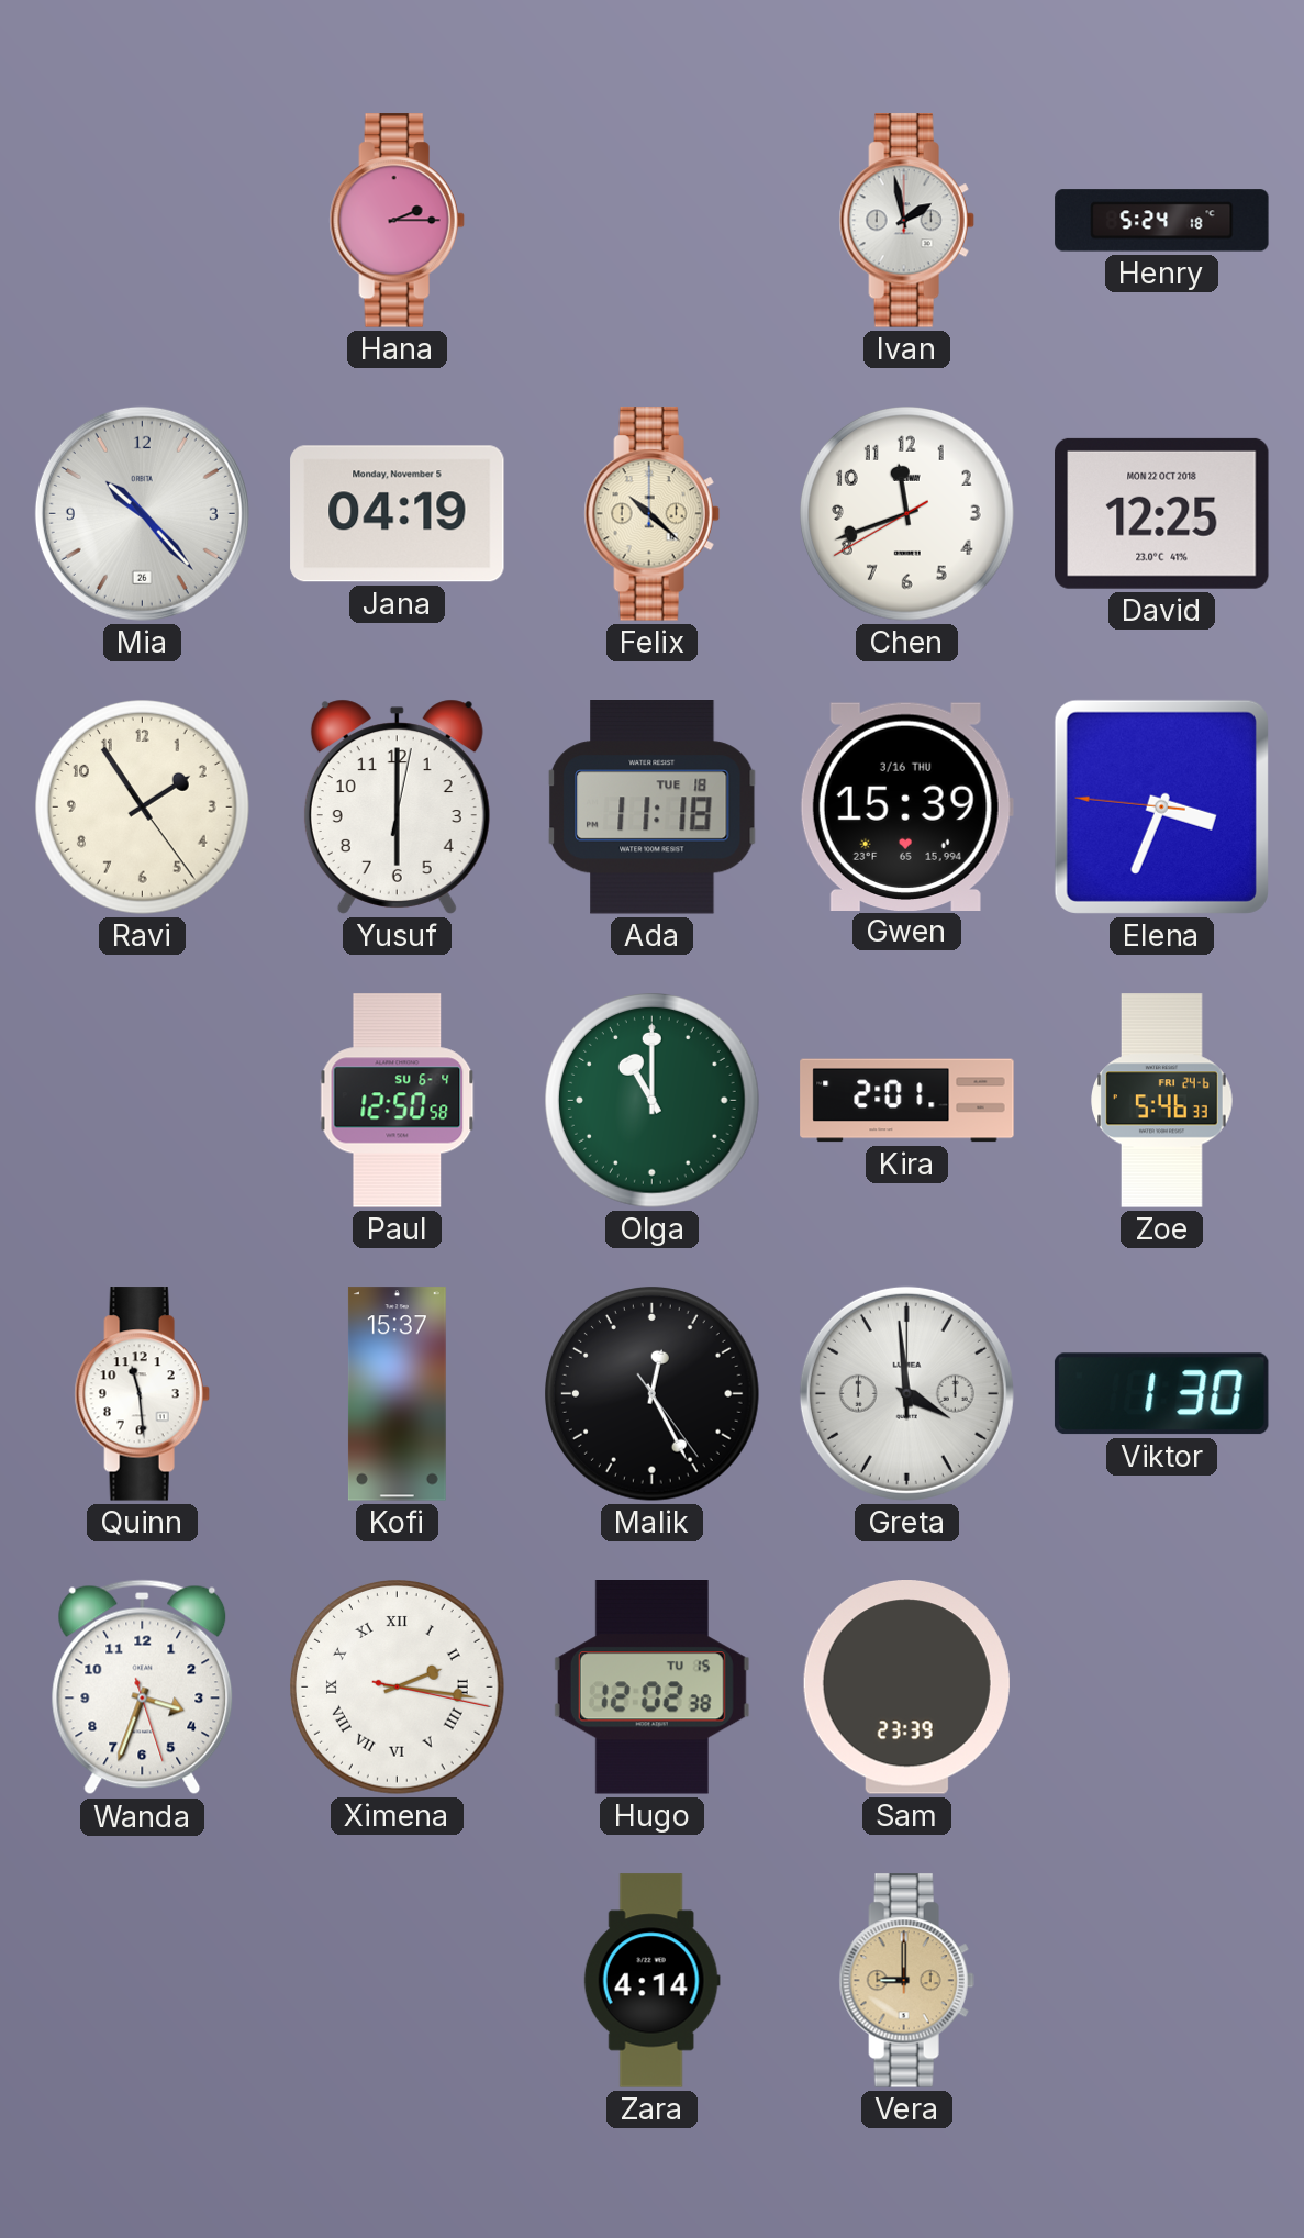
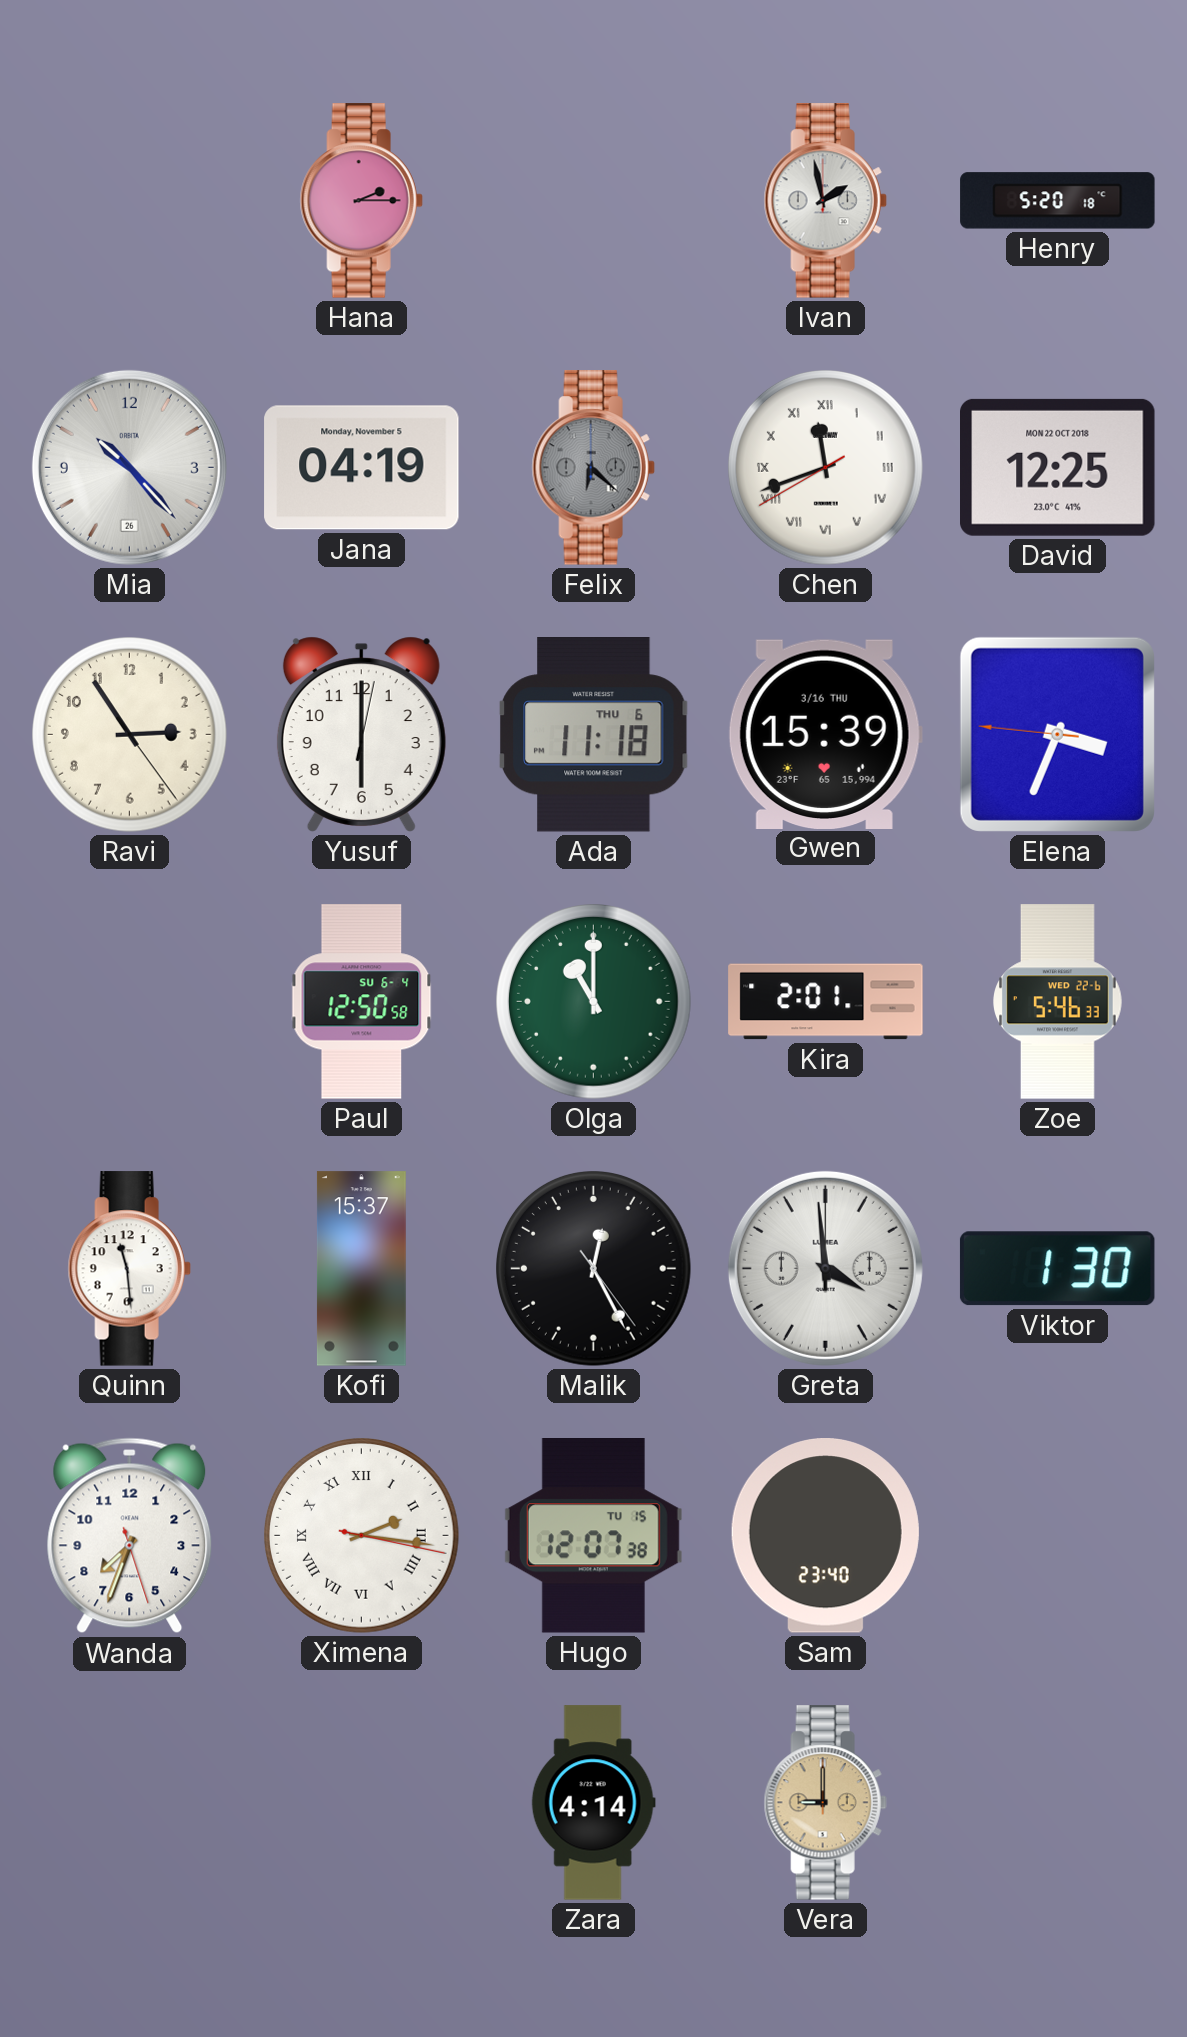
Henry: 5:24 -> 5:20 (1058, 201)
Felix: 10:22 -> 6:22 (593, 468)
Felix dial: cream -> grey (593, 468)
Chen numerals: Arabic -> Roman (826, 468)
Ravi: 1:54 -> 2:54 (130, 735)
Ada date: TUE 18 -> THU 6 (594, 735)
Zoe date: FRI 24-6 -> WED 22-6 (1058, 1002)
Wanda: 3:33 -> 7:33 (130, 1536)
Hugo: 12:02 -> 12:07 (593, 1536)
Sam: 23:39 -> 23:40 (825, 1536)
